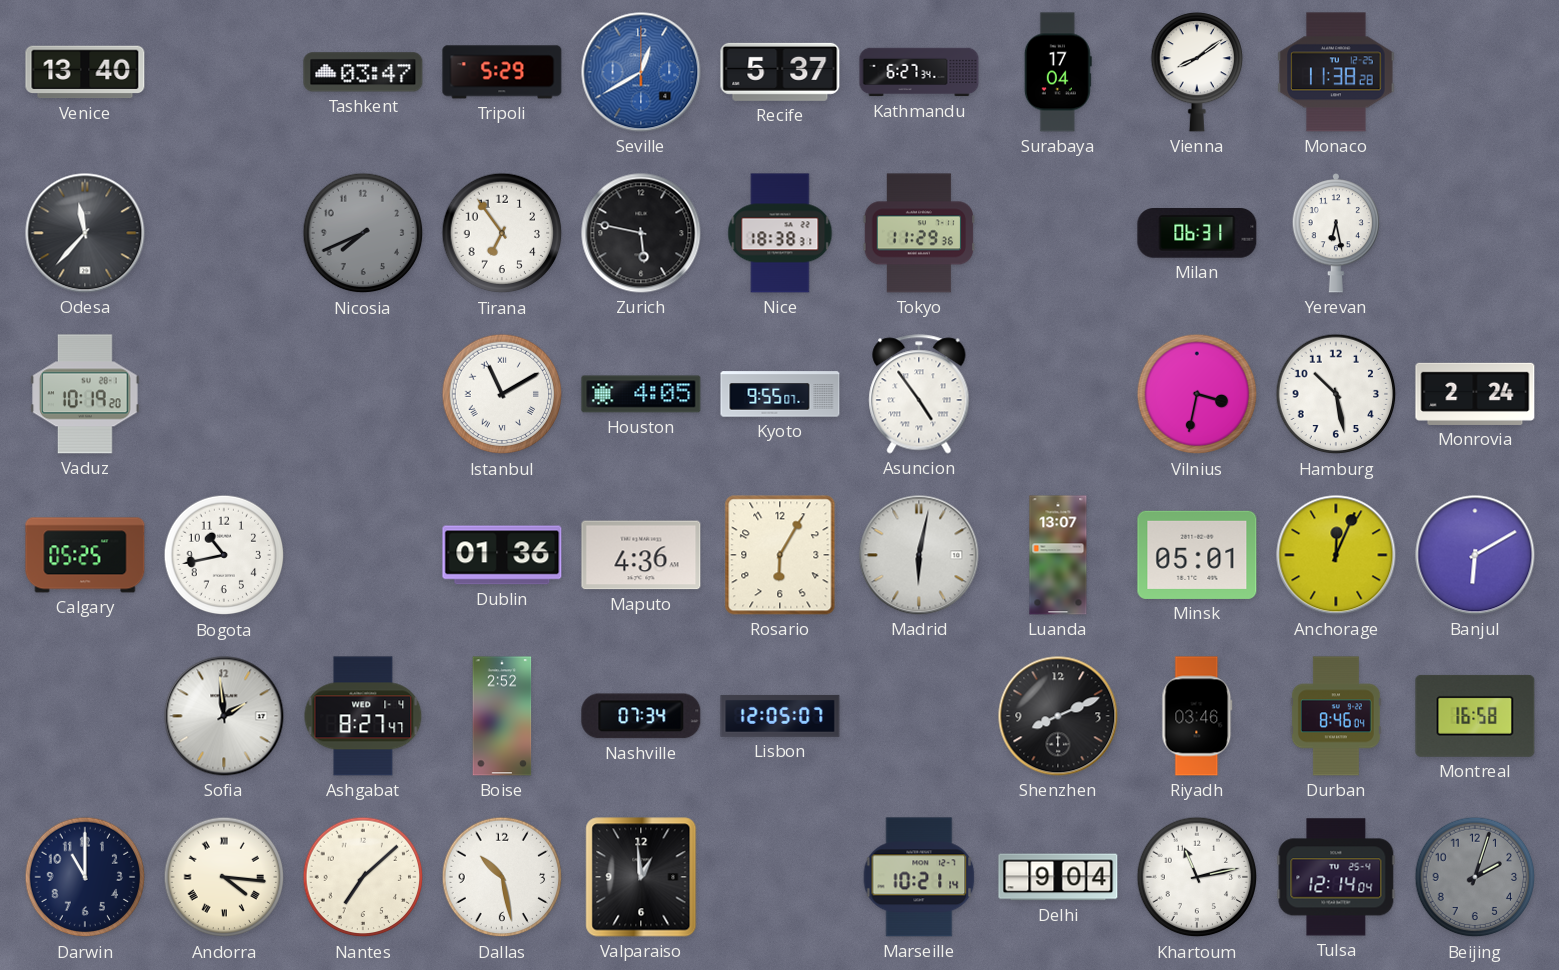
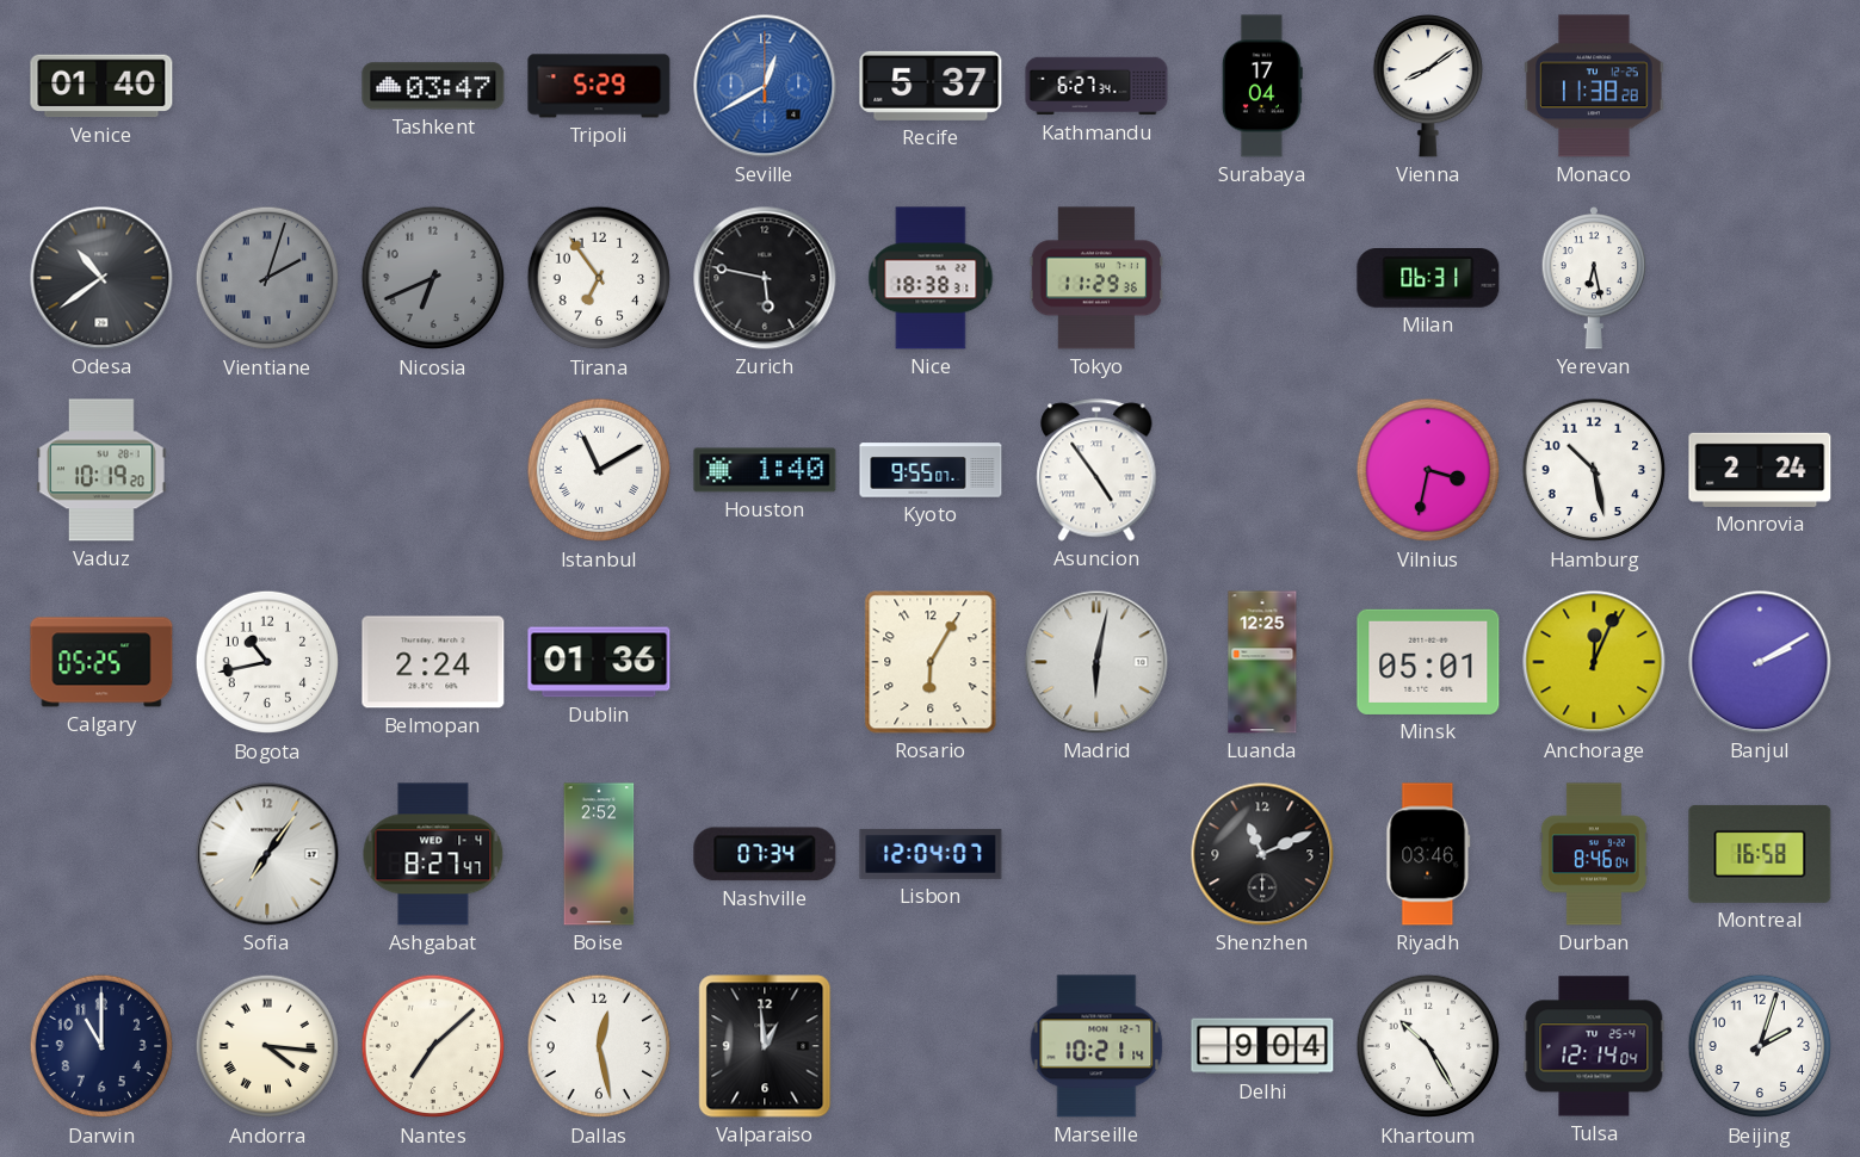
Venice: 13:40 -> 01:40 (101, 86)
Odesa: 11:37 -> 10:39 (101, 278)
Vientiane: none -> 2:03 (267, 278)
Nicosia: 7:41 -> 6:41 (433, 278)
Houston: 4:05 -> 1:40 (765, 470)
Belmopan: none -> 2:24 (433, 662)
Maputo: 4:36 -> none (641, 555)
Luanda: 13:07 -> 12:25 (1262, 662)
Banjul: 6:10 -> 2:10 (1760, 662)
Sofia: 1:59 -> 7:06 (267, 854)
Lisbon: 12:05 -> 12:04 (931, 854)
Shenzhen: 8:11 -> 11:11 (1262, 854)
Dallas: 10:28 -> 12:28 (599, 1046)
Khartoum: 11:13 -> 10:25 (1428, 1046)
Beijing dial: grey -> white (1760, 1046)
